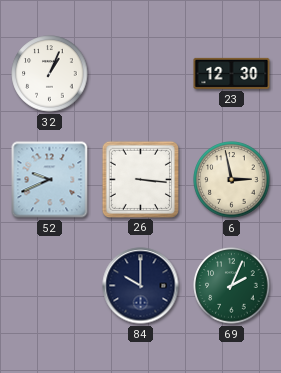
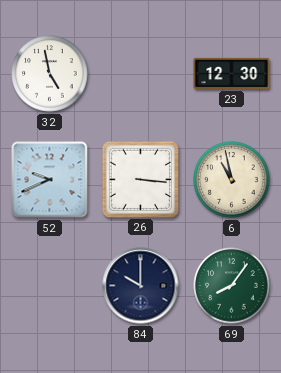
32: 1:04 -> 4:58 (50, 74)
6: 2:58 -> 10:58 (232, 180)
69: 2:04 -> 8:06 (232, 286)
